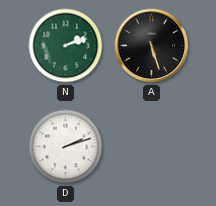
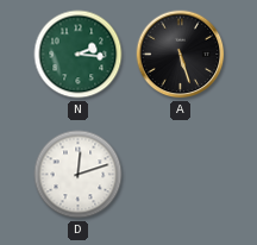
N: 2:12 -> 2:16 (79, 55)
D: 2:12 -> 12:12 (79, 175)
